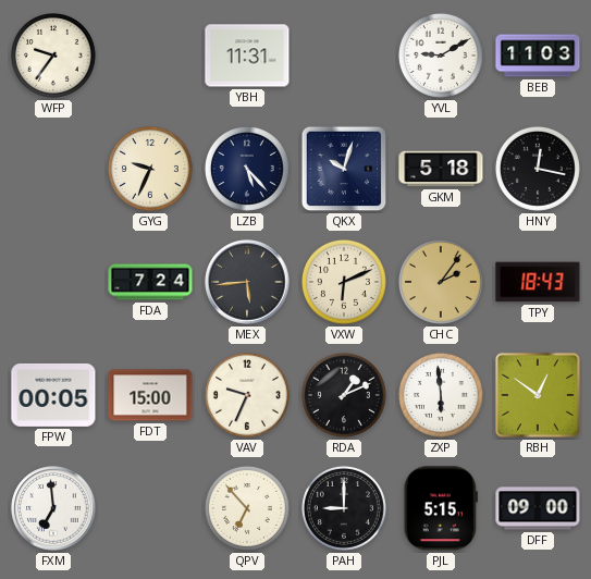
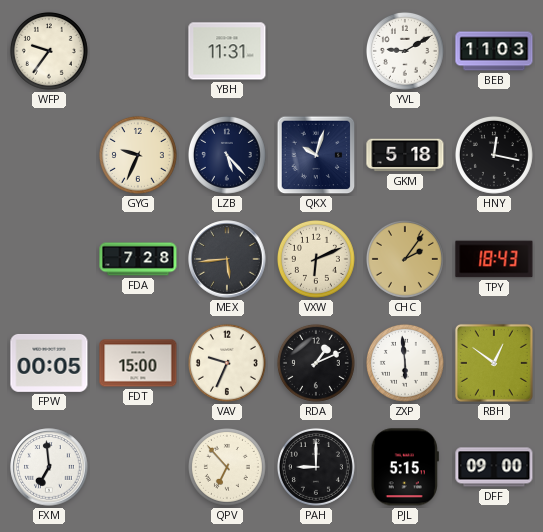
FDA: 7:24 -> 7:28 (138, 259)
